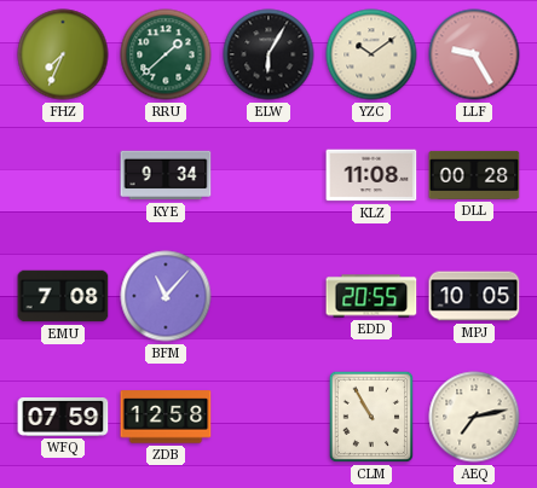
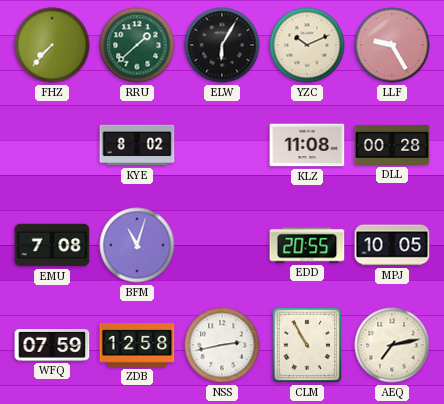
FHZ: 7:34 -> 7:37 (52, 45)
YZC: 10:09 -> 10:11 (307, 45)
KYE: 9:34 -> 8:02 (137, 145)
BFM: 11:07 -> 11:03 (137, 245)
NSS: none -> 2:43 (222, 345)
